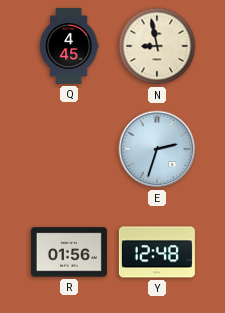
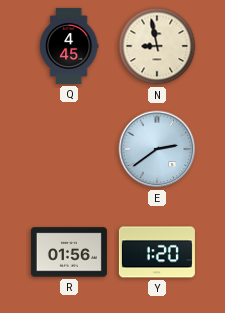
E: 2:33 -> 2:39 (157, 149)
Y: 12:48 -> 1:20 (157, 252)
